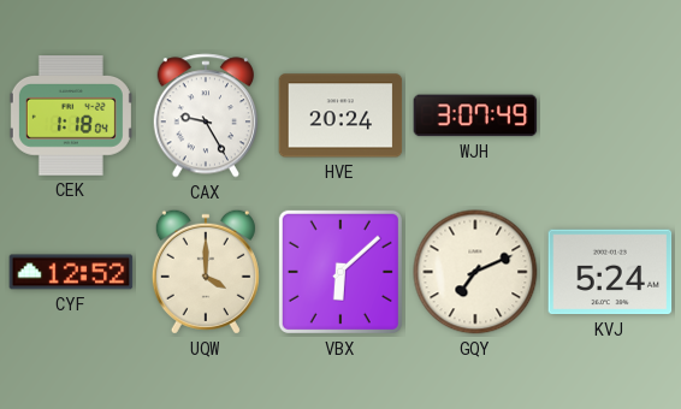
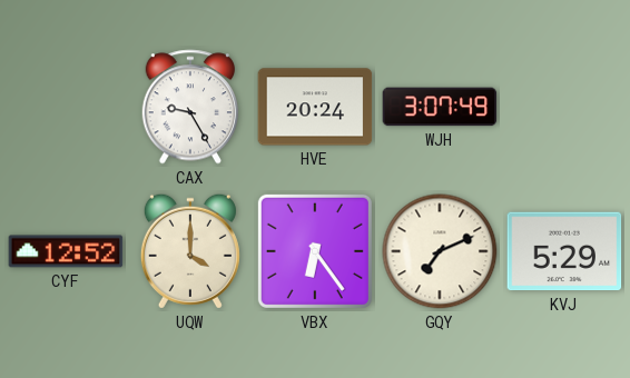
CEK: 1:18 -> none (71, 117)
VBX: 6:08 -> 6:24 (315, 251)
KVJ: 5:24 -> 5:29 (564, 251)
